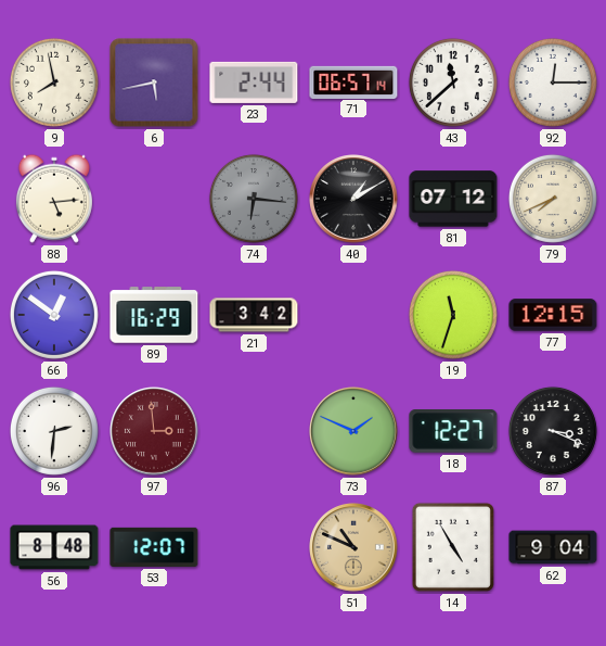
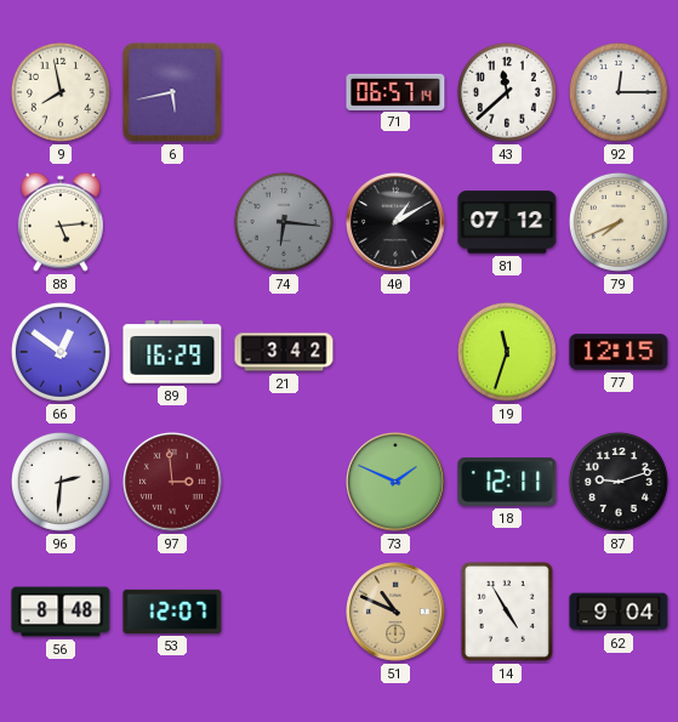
23: 2:44 -> none (254, 83)
18: 12:27 -> 12:11 (507, 482)
87: 3:19 -> 9:12 (619, 482)
